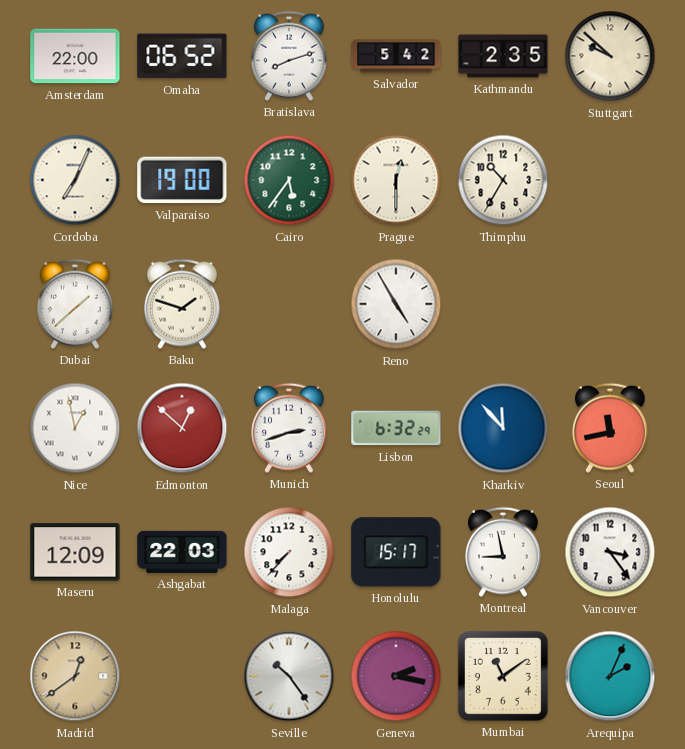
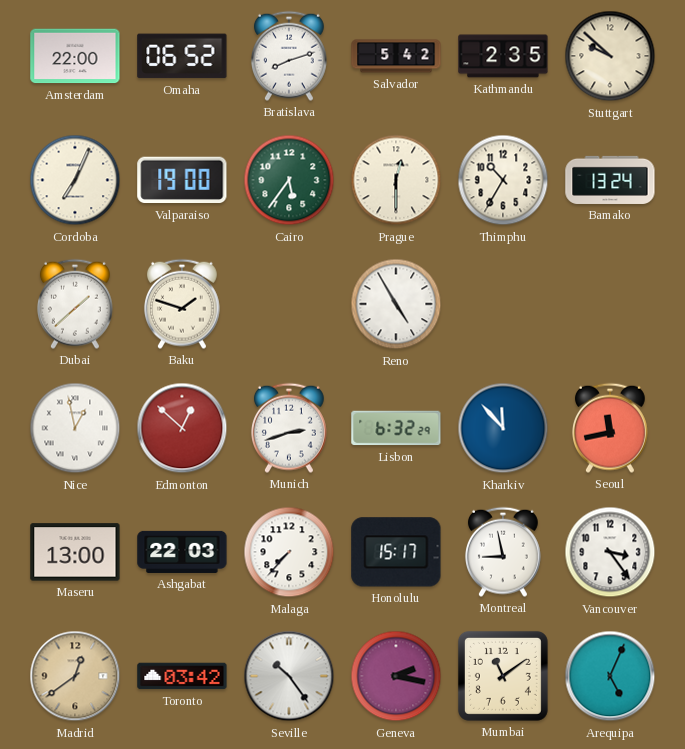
Bamako: none -> 13:24 (610, 180)
Maseru: 12:09 -> 13:00 (75, 552)
Toronto: none -> 03:42 (182, 676)
Arequipa: 2:04 -> 5:04 (610, 676)
